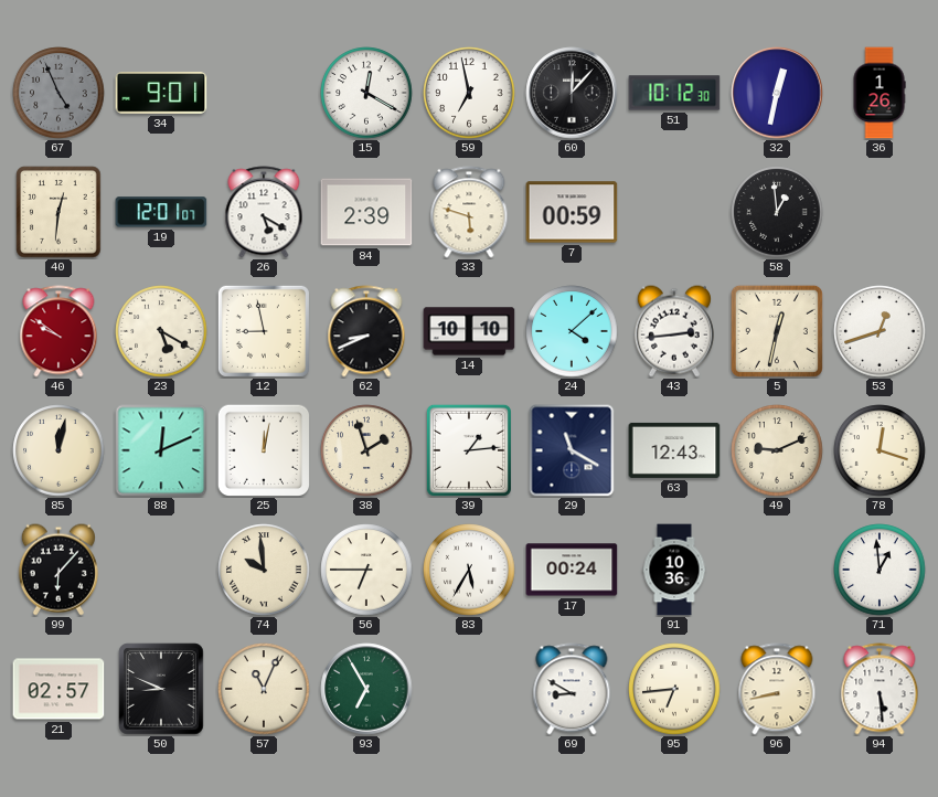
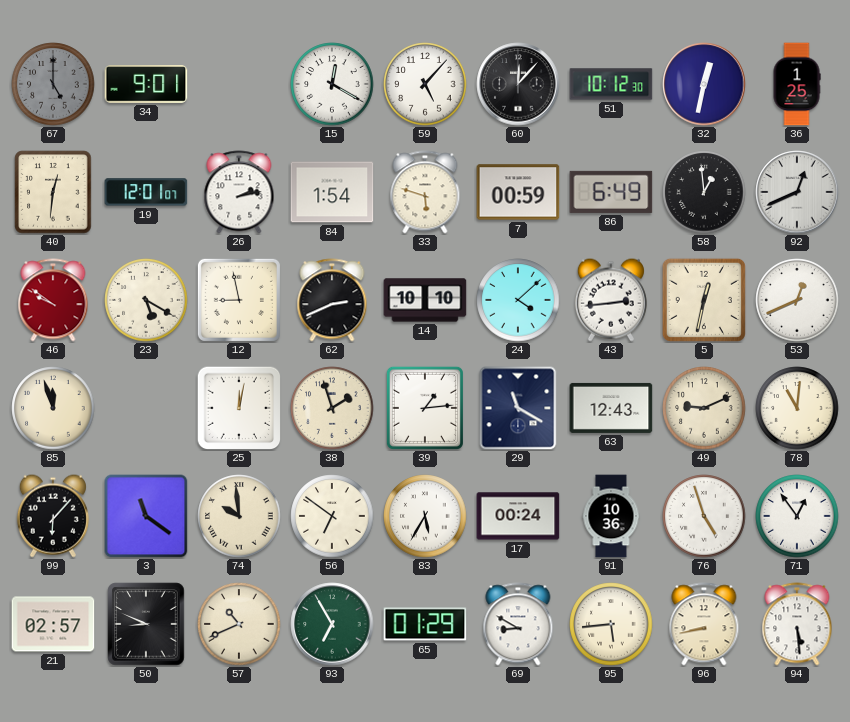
67: 4:56 -> 5:00 (53, 84)
59: 6:58 -> 5:07 (425, 84)
36: 1:26 -> 1:25 (797, 84)
26: 5:20 -> 2:13 (239, 192)
84: 2:39 -> 1:54 (332, 192)
86: none -> 6:49 (611, 192)
92: none -> 12:41 (797, 192)
62: 8:41 -> 2:41 (332, 300)
53: 12:42 -> 12:41 (797, 300)
85: 12:02 -> 11:57 (53, 408)
88: 12:11 -> none (161, 450)
78: 12:18 -> 11:01 (797, 408)
3: none -> 11:21 (146, 516)
56: 6:45 -> 6:51 (332, 516)
76: none -> 4:57 (704, 516)
71: 12:59 -> 12:54 (797, 516)
57: 11:04 -> 10:41 (239, 624)
65: none -> 01:29 (425, 624)
95: 6:44 -> 5:44 (611, 624)
